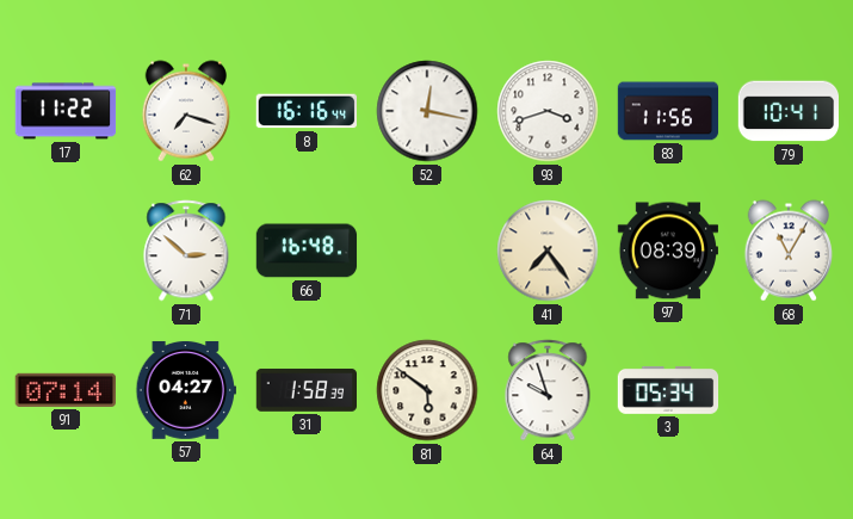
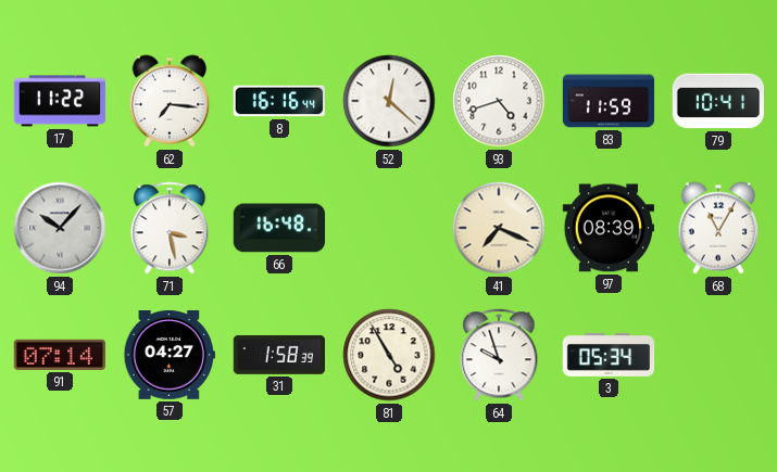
62: 7:18 -> 7:16 (168, 101)
52: 12:17 -> 12:22 (389, 101)
93: 3:42 -> 4:42 (499, 101)
83: 11:56 -> 11:59 (609, 101)
94: none -> 10:07 (60, 228)
71: 2:52 -> 3:28 (170, 228)
41: 7:24 -> 7:19 (499, 228)
81: 5:51 -> 4:55 (389, 355)
